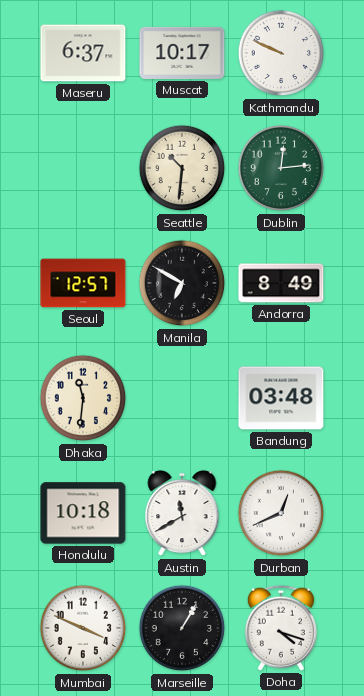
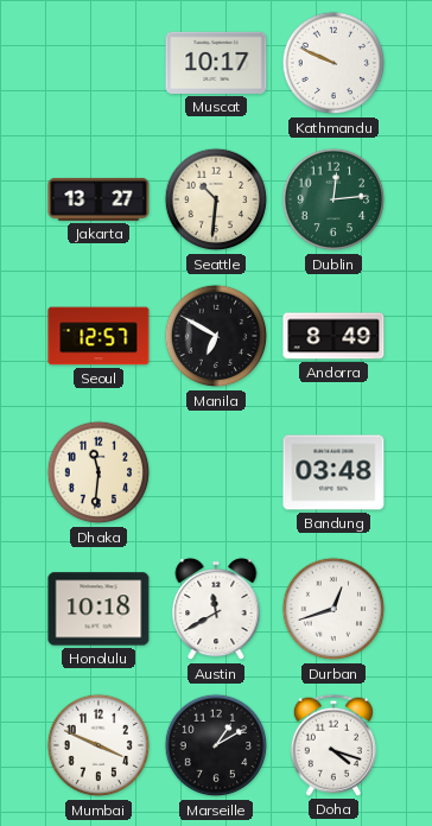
Maseru: 6:37 -> none (83, 53)
Jakarta: none -> 13:27 (99, 199)
Durban: 12:41 -> 12:42 (333, 609)
Marseille: 1:05 -> 1:10 (216, 745)
